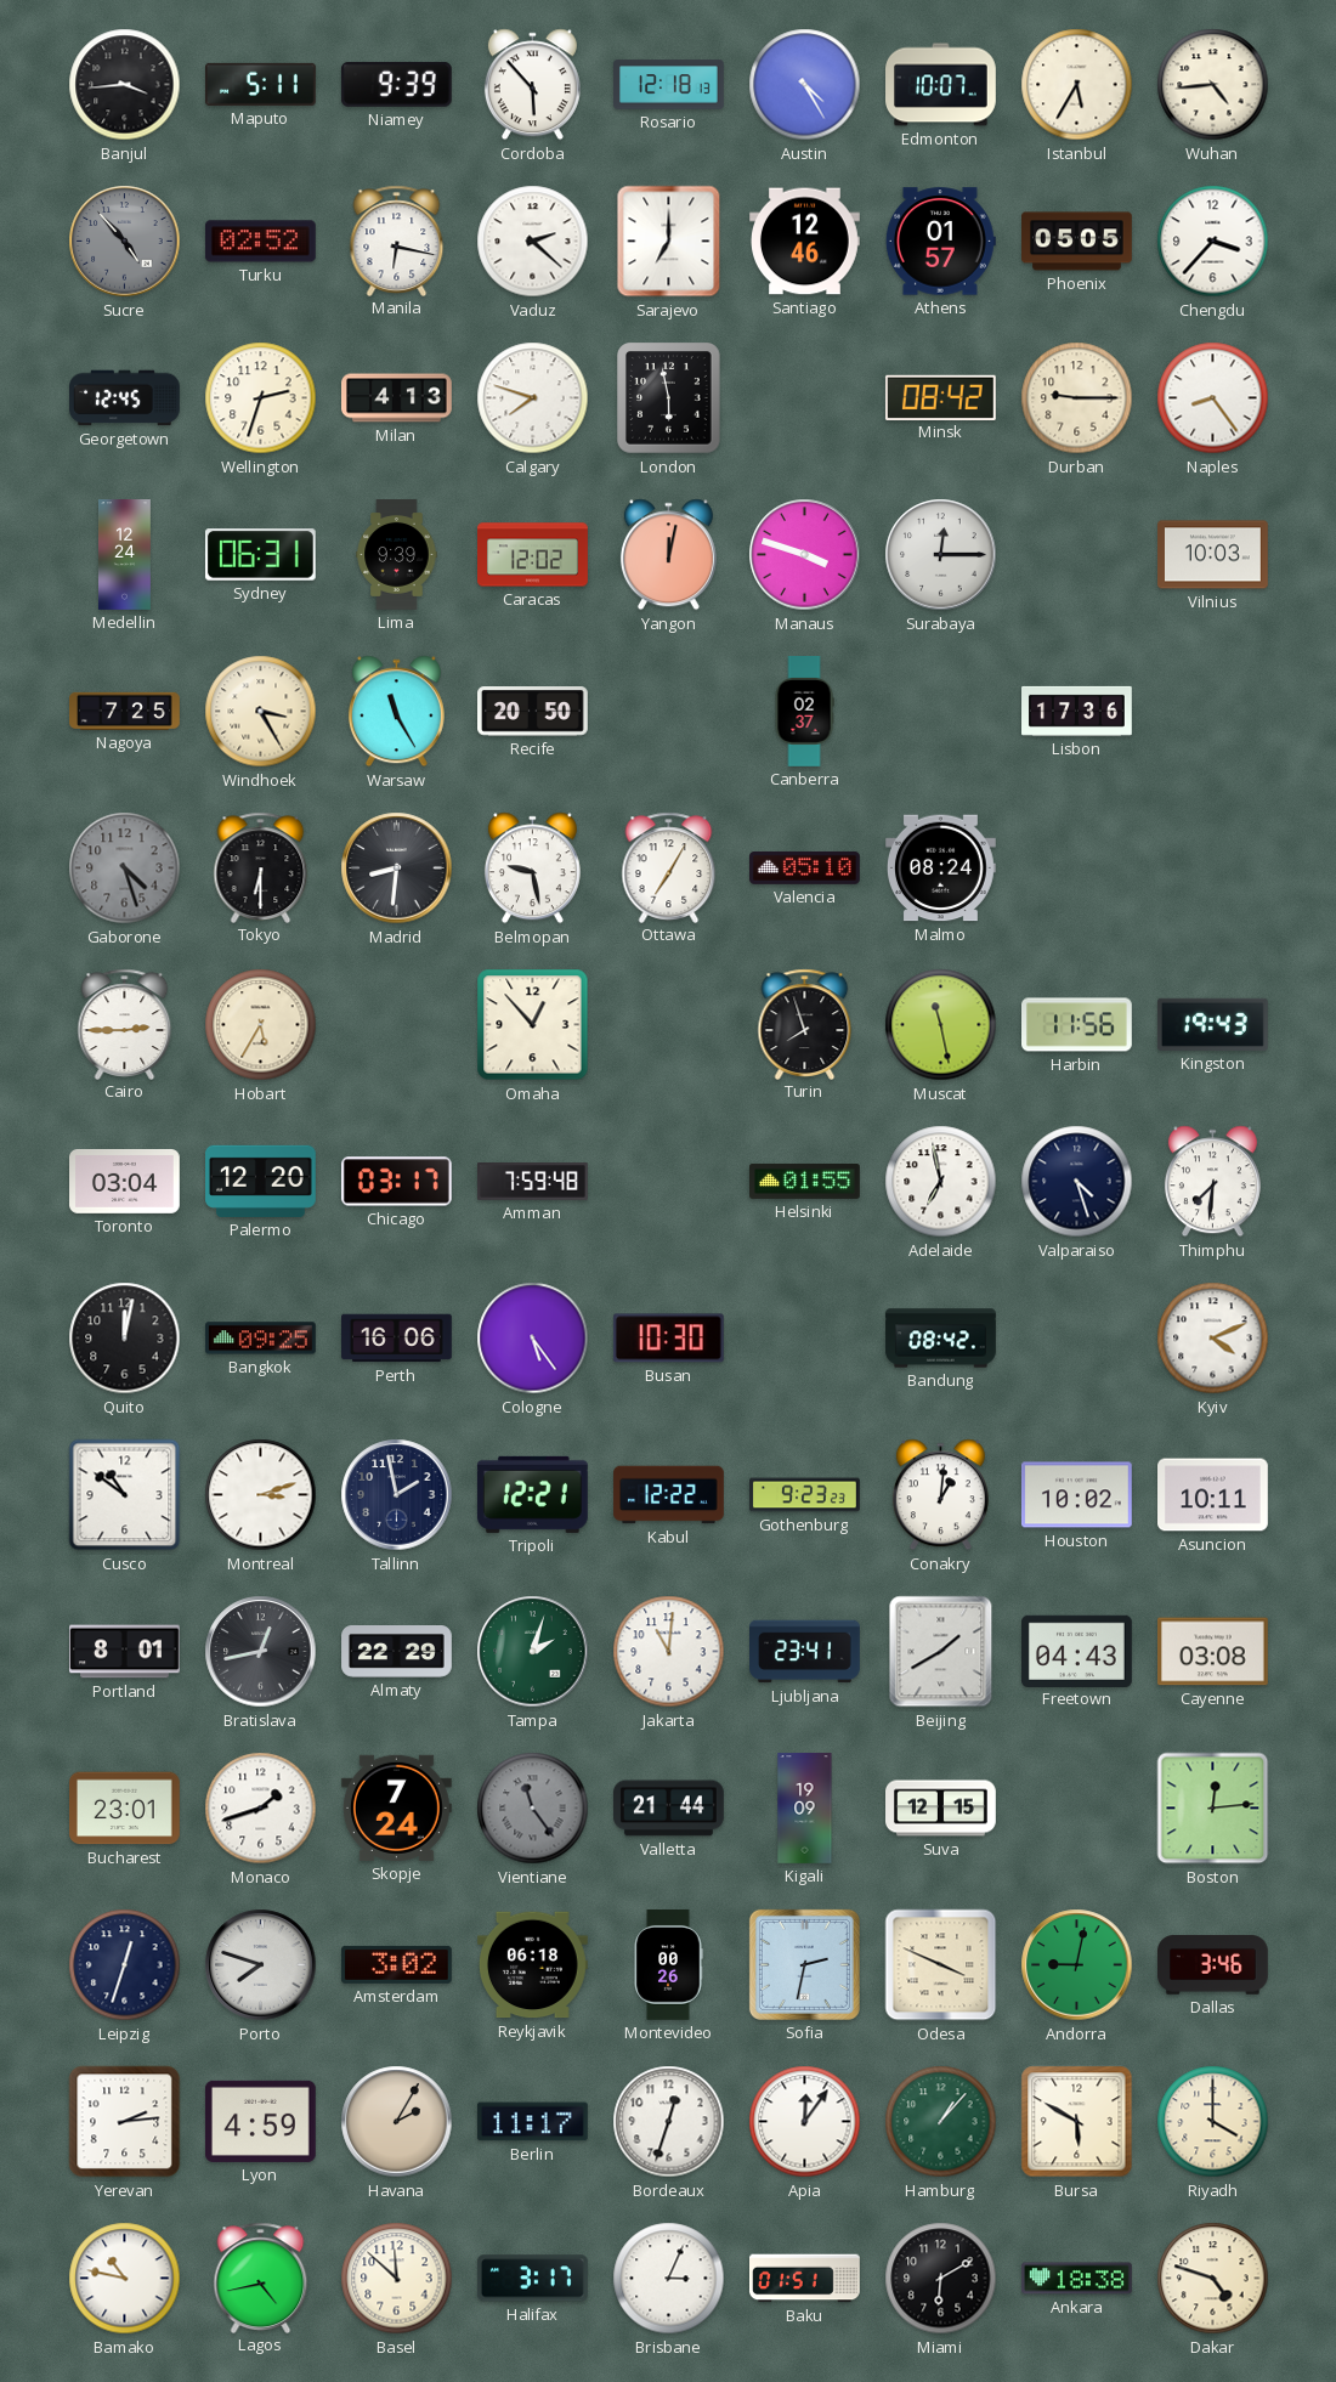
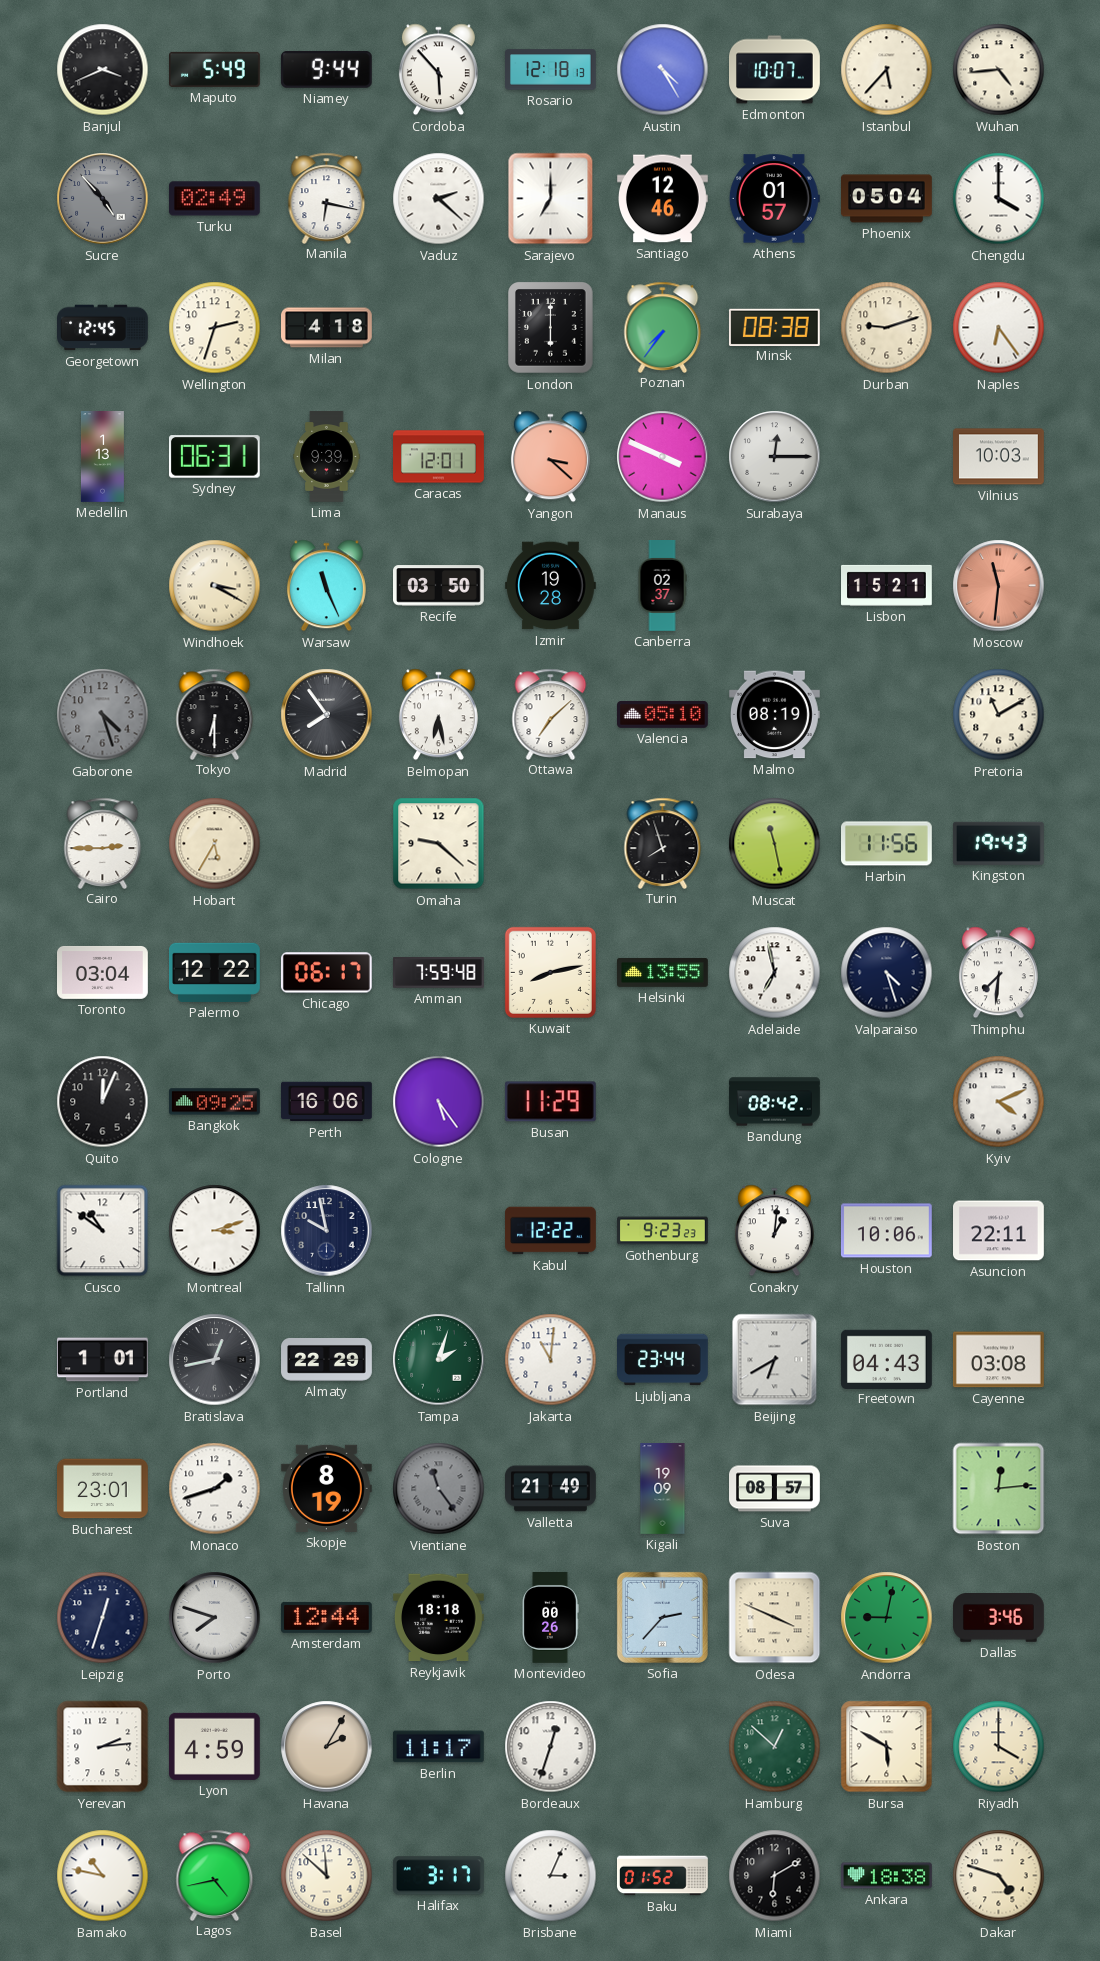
Banjul: 3:44 -> 3:41 (103, 70)
Maputo: 5:11 -> 5:49 (215, 69)
Niamey: 9:39 -> 9:44 (326, 69)
Istanbul: 5:35 -> 5:37 (887, 70)
Turku: 02:52 -> 02:49 (214, 199)
Phoenix: 05:05 -> 05:04 (887, 199)
Chengdu: 3:37 -> 4:00 (999, 199)
Milan: 4:13 -> 4:18 (327, 328)
Calgary: 7:48 -> none (533, 398)
London: 5:58 -> 6:00 (551, 328)
Poznan: none -> 7:36 (663, 327)
Minsk: 08:42 -> 08:38 (774, 327)
Durban: 9:15 -> 9:12 (887, 328)
Naples: 8:24 -> 6:24 (999, 328)
Medellin: 12:24 -> 1:13 (102, 457)
Caracas: 12:02 -> 12:01 (439, 457)
Yangon: 12:02 -> 3:22 (550, 457)
Manaus: 3:48 -> 3:49 (663, 457)
Nagoya: 7:25 -> none (125, 711)
Windhoek: 3:25 -> 3:20 (215, 586)
Warsaw: 11:25 -> 11:26 (326, 586)
Recife: 20:50 -> 03:50 (439, 586)
Izmir: none -> 19:28 (551, 586)
Lisbon: 17:36 -> 15:21 (887, 585)
Moscow: none -> 11:31 (999, 586)
Madrid: 8:31 -> 7:54 (327, 715)
Belmopan: 9:28 -> 6:28 (438, 715)
Ottawa: 7:05 -> 7:08 (551, 714)
Malmo: 08:24 -> 08:19 (775, 715)
Pretoria: none -> 11:10 (999, 715)
Omaha: 12:53 -> 9:22 (439, 844)
Palermo: 12:20 -> 12:22 (215, 972)
Chicago: 03:17 -> 06:17 (326, 973)
Kuwait: none -> 8:13 (550, 972)
Helsinki: 01:55 -> 13:55 (663, 972)
Quito: 12:02 -> 12:04 (103, 1102)
Busan: 10:30 -> 11:29 (550, 1102)
Tallinn: 1:58 -> 9:58 (327, 1231)
Tripoli: 12:21 -> none (532, 1494)
Houston: 10:02 -> 10:06 (887, 1231)
Asuncion: 10:11 -> 22:11 (999, 1231)
Portland: 8:01 -> 1:01 (103, 1360)
Ljubljana: 23:41 -> 23:44 (663, 1360)
Beijing: 1:40 -> 6:40 (775, 1360)
Skopje: 7:24 -> 8:19 (326, 1488)
Valletta: 21:44 -> 21:49 (551, 1489)
Suva: 12:15 -> 08:57 (775, 1489)
Amsterdam: 3:02 -> 12:44 (326, 1617)
Reykjavik: 06:18 -> 18:18 (439, 1618)
Sofia: 2:32 -> 2:37 (662, 1617)
Apia: 12:06 -> none (805, 2122)
Hamburg: 1:07 -> 12:52 (775, 1747)
Baku: 01:51 -> 01:52 (663, 1876)
